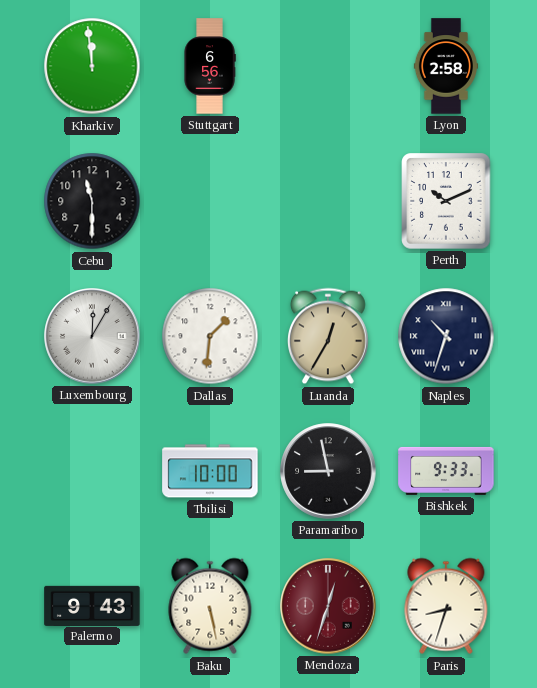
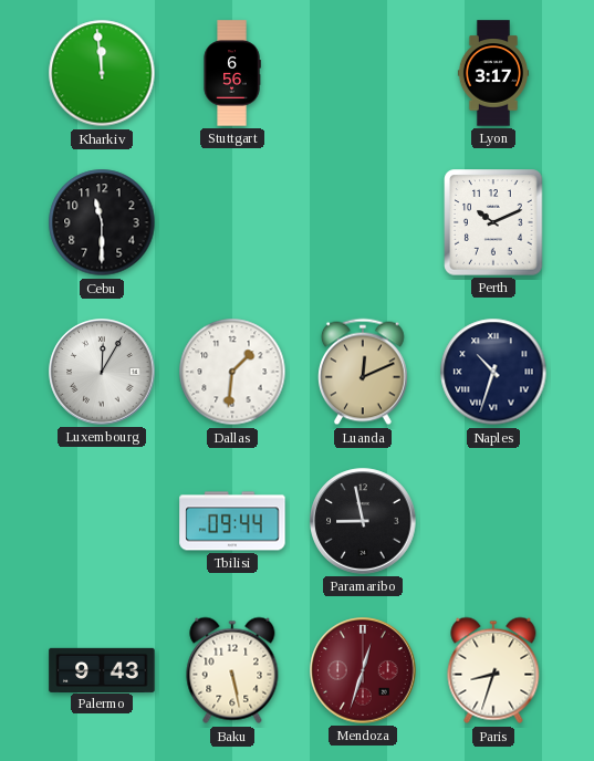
Lyon: 2:58 -> 3:17 (492, 73)
Luanda: 12:35 -> 12:11 (364, 372)
Tbilisi: 10:00 -> 09:44 (232, 521)
Bishkek: 9:33 -> none (446, 471)
